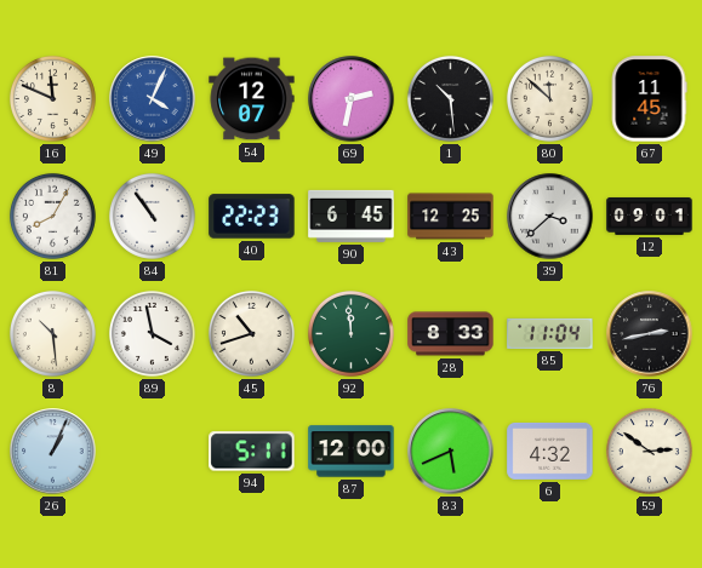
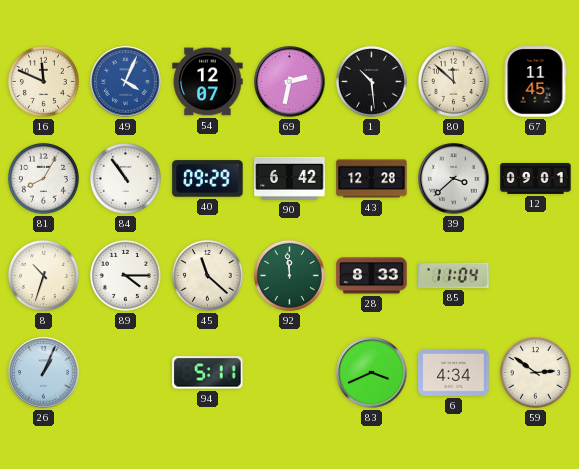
40: 22:23 -> 09:29 (208, 179)
90: 6:45 -> 6:42 (290, 178)
43: 12:25 -> 12:28 (372, 179)
8: 10:29 -> 10:33 (43, 275)
89: 3:58 -> 4:15 (125, 275)
45: 10:42 -> 11:22 (207, 275)
76: 2:43 -> none (650, 334)
87: 12:00 -> none (352, 452)
83: 5:41 -> 3:41 (372, 373)
6: 4:32 -> 4:34 (454, 372)
